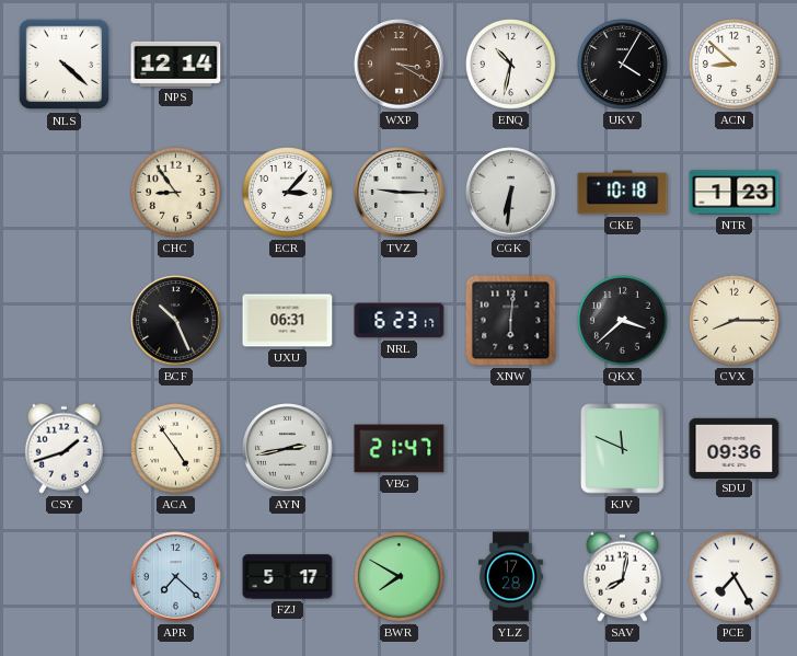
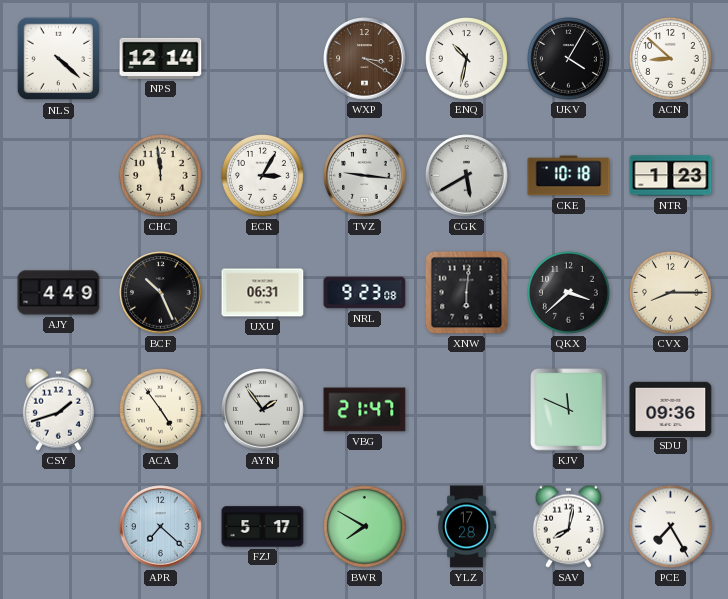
CHC: 8:54 -> 11:59 (161, 176)
ECR: 3:07 -> 3:05 (263, 176)
TVZ: 9:15 -> 9:16 (365, 176)
CGK: 6:31 -> 5:40 (467, 176)
AJY: none -> 4:49 (59, 293)
NRL: 6:23 -> 9:23 (365, 293)
AYN: 2:43 -> 1:54 (263, 410)
